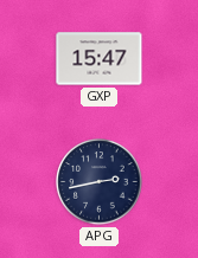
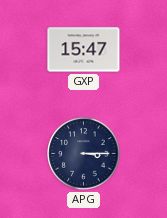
APG: 2:43 -> 3:15 (84, 154)
